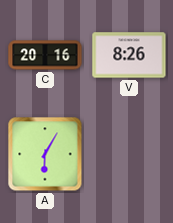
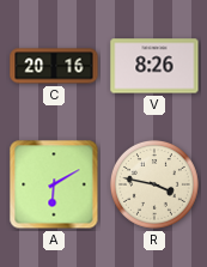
A: 6:05 -> 6:10 (54, 184)
R: none -> 3:47 (154, 184)
